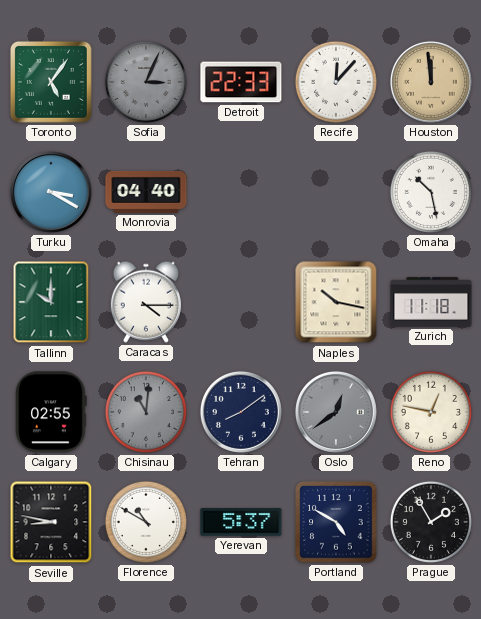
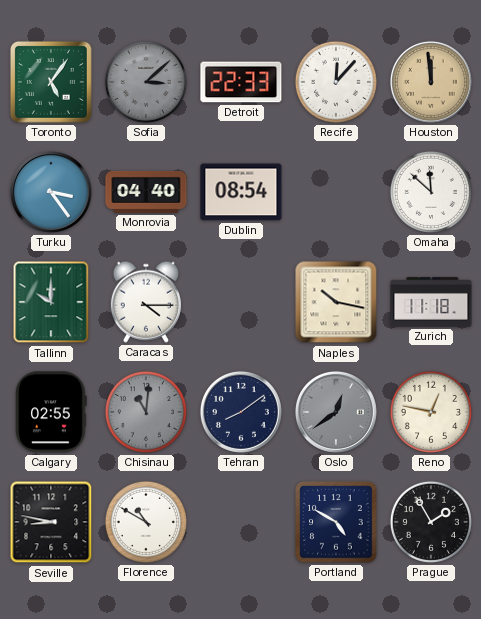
Sofia: 3:04 -> 3:08 (146, 82)
Turku: 3:20 -> 3:24 (51, 192)
Dublin: none -> 08:54 (241, 192)
Omaha: 10:28 -> 11:52 (431, 192)
Yerevan: 5:37 -> none (241, 522)
